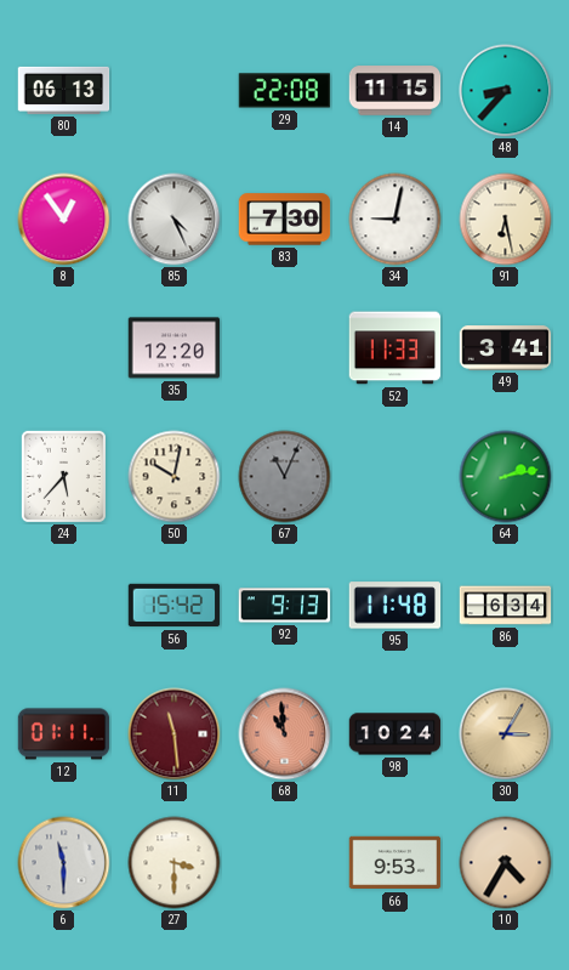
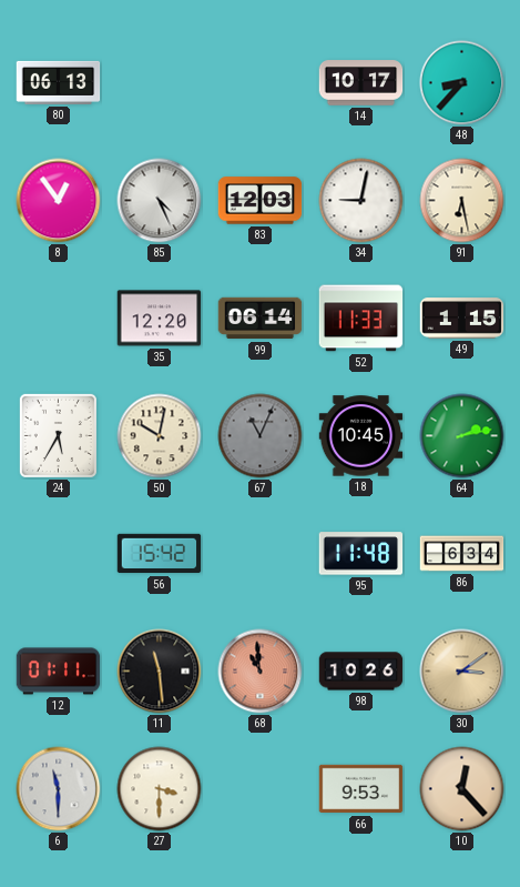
29: 22:08 -> none (285, 91)
14: 11:15 -> 10:17 (361, 83)
83: 7:30 -> 12:03 (261, 201)
99: none -> 06:14 (261, 319)
49: 3:41 -> 1:15 (462, 319)
24: 5:37 -> 5:35 (58, 435)
18: none -> 10:45 (361, 436)
92: 9:13 -> none (285, 606)
11 dial: burgundy -> black (160, 672)
98: 10:24 -> 10:26 (361, 672)
30: 3:05 -> 3:09 (462, 672)
10: 4:35 -> 12:23 (462, 789)
